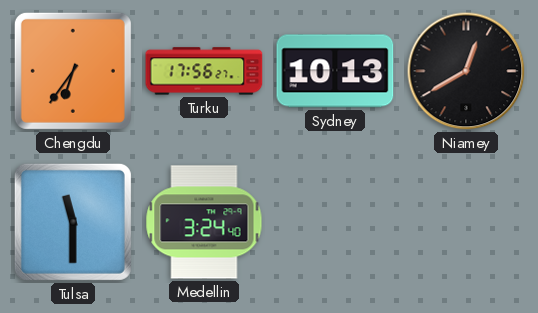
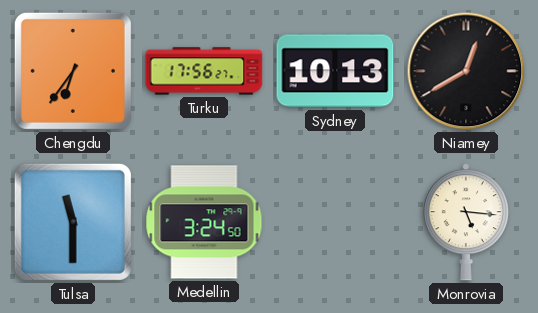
Medellin: 3:24:40 -> 3:24:50 (204, 222)
Monrovia: none -> 5:16 (466, 222)
